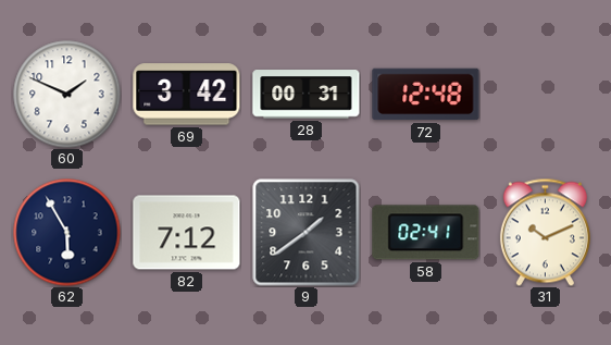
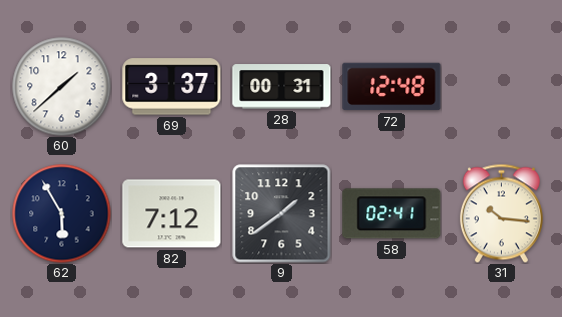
60: 1:49 -> 1:38 (62, 87)
69: 3:42 -> 3:37 (172, 87)
31: 10:11 -> 10:16 (501, 213)
